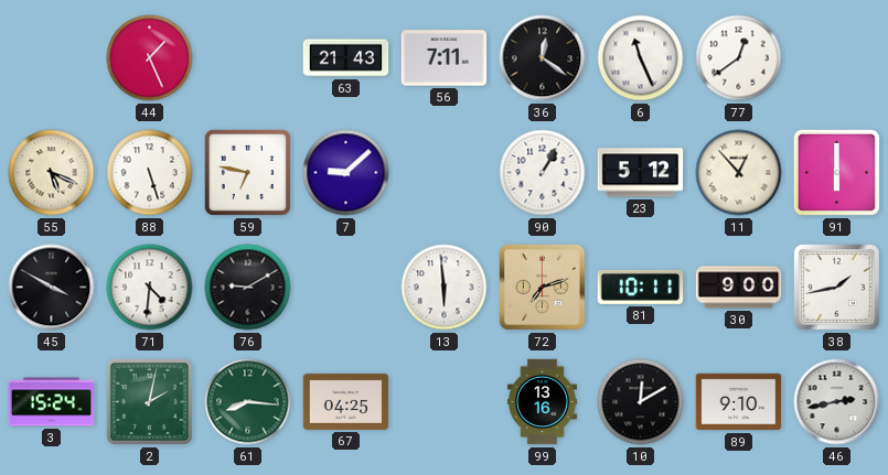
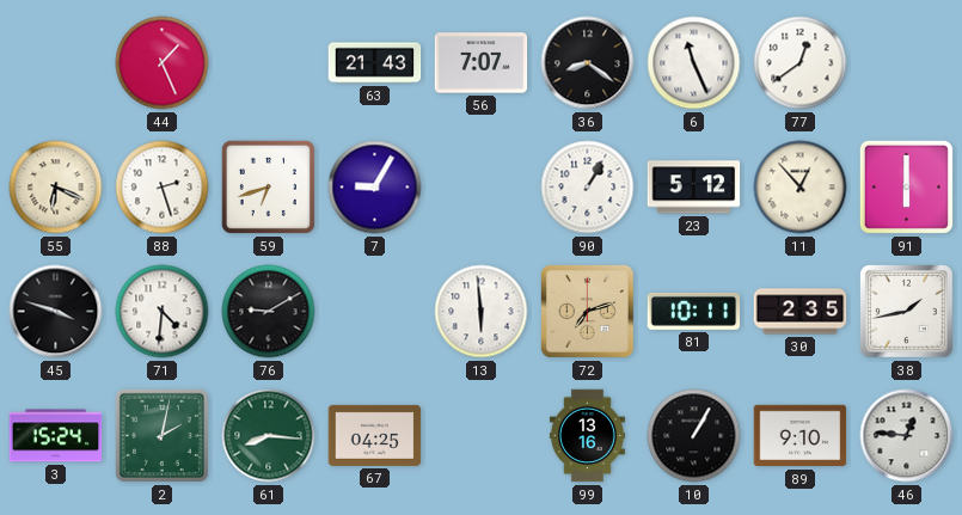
56: 7:11 -> 7:07 (482, 63)
36: 12:21 -> 8:21 (588, 63)
55: 5:19 -> 6:19 (56, 188)
88: 5:27 -> 2:27 (163, 188)
59: 6:47 -> 6:42 (268, 186)
7: 9:08 -> 9:05 (375, 188)
45: 3:50 -> 3:48 (56, 312)
30: 9:00 -> 2:35 (801, 312)
10: 12:10 -> 1:05 (694, 436)
46: 2:43 -> 12:46 (907, 436)
